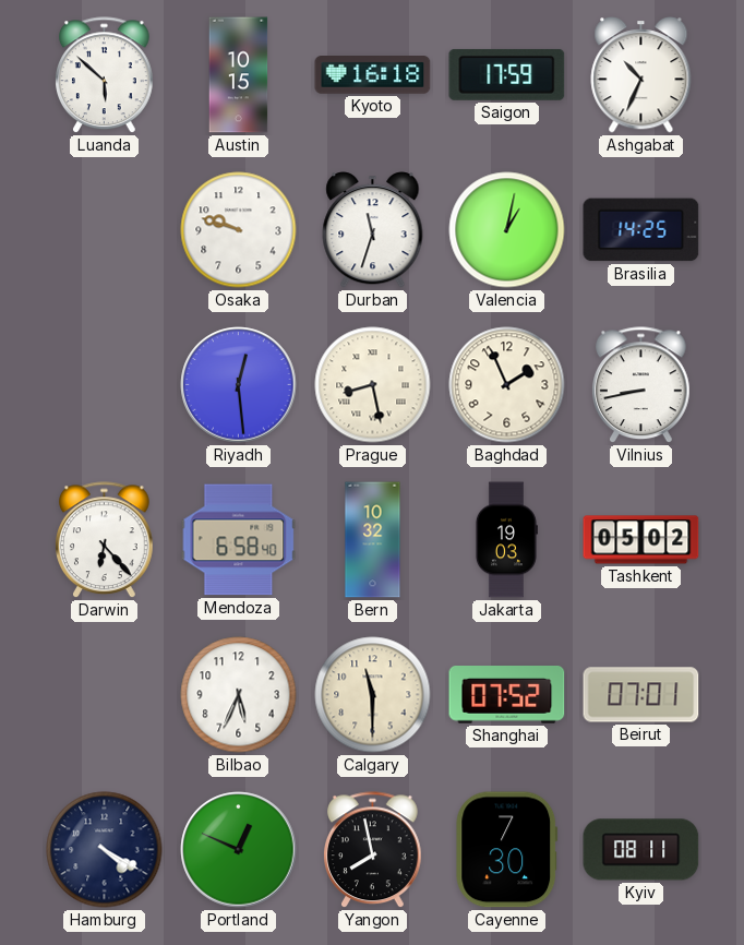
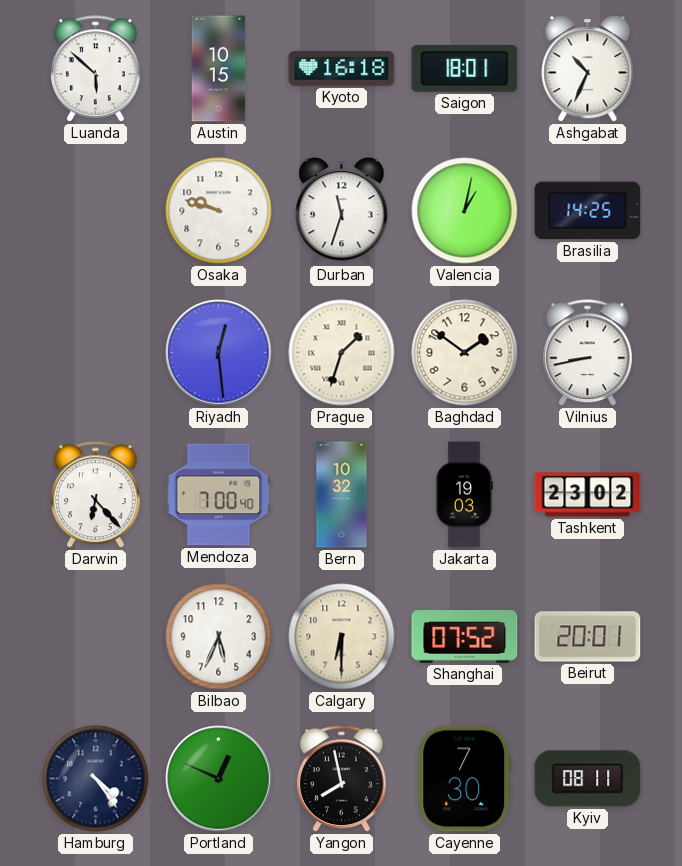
Saigon: 17:59 -> 18:01 (465, 68)
Prague: 8:28 -> 1:33 (342, 353)
Baghdad: 1:56 -> 1:51 (465, 353)
Mendoza: 6:58 -> 7:00 (219, 495)
Tashkent: 05:02 -> 23:02 (588, 495)
Calgary: 11:30 -> 6:30 (342, 637)
Beirut: 07:01 -> 20:01 (588, 637)
Hamburg: 4:20 -> 4:24 (96, 779)
